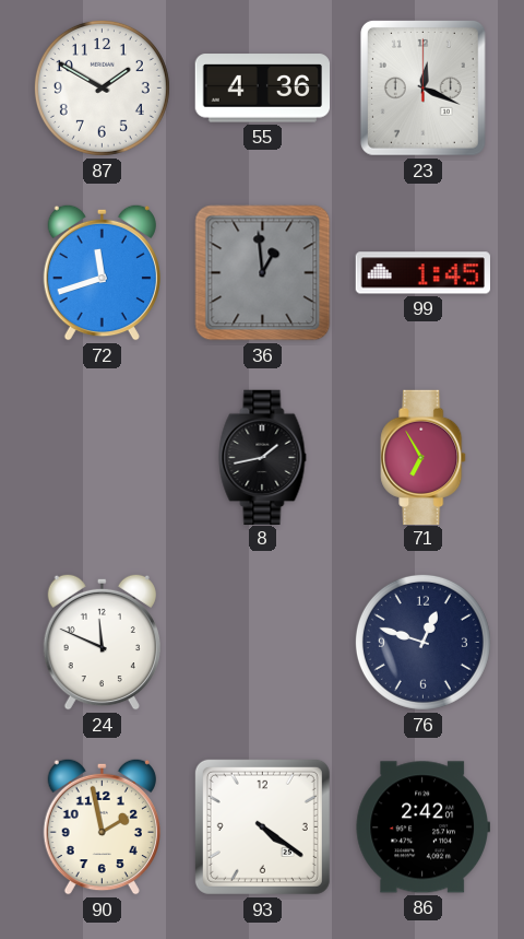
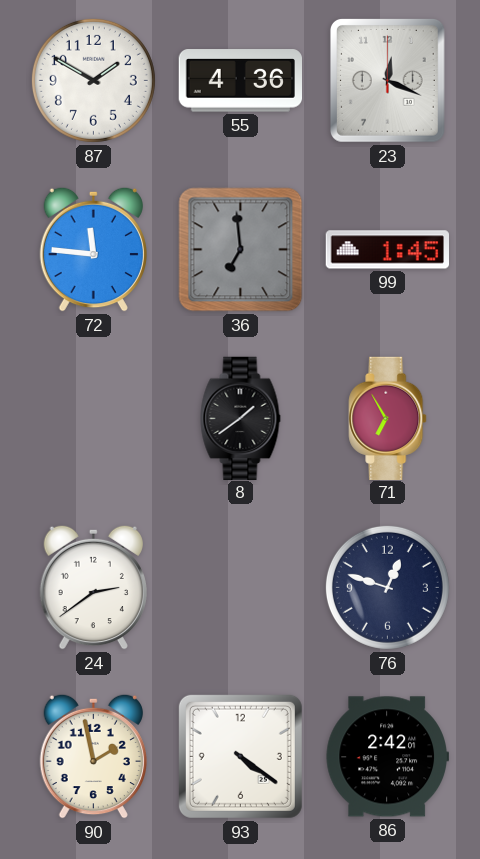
72: 11:42 -> 11:46 (93, 249)
36: 12:59 -> 6:59 (241, 250)
8: 1:43 -> 1:39 (241, 418)
24: 11:49 -> 2:39 (93, 587)
